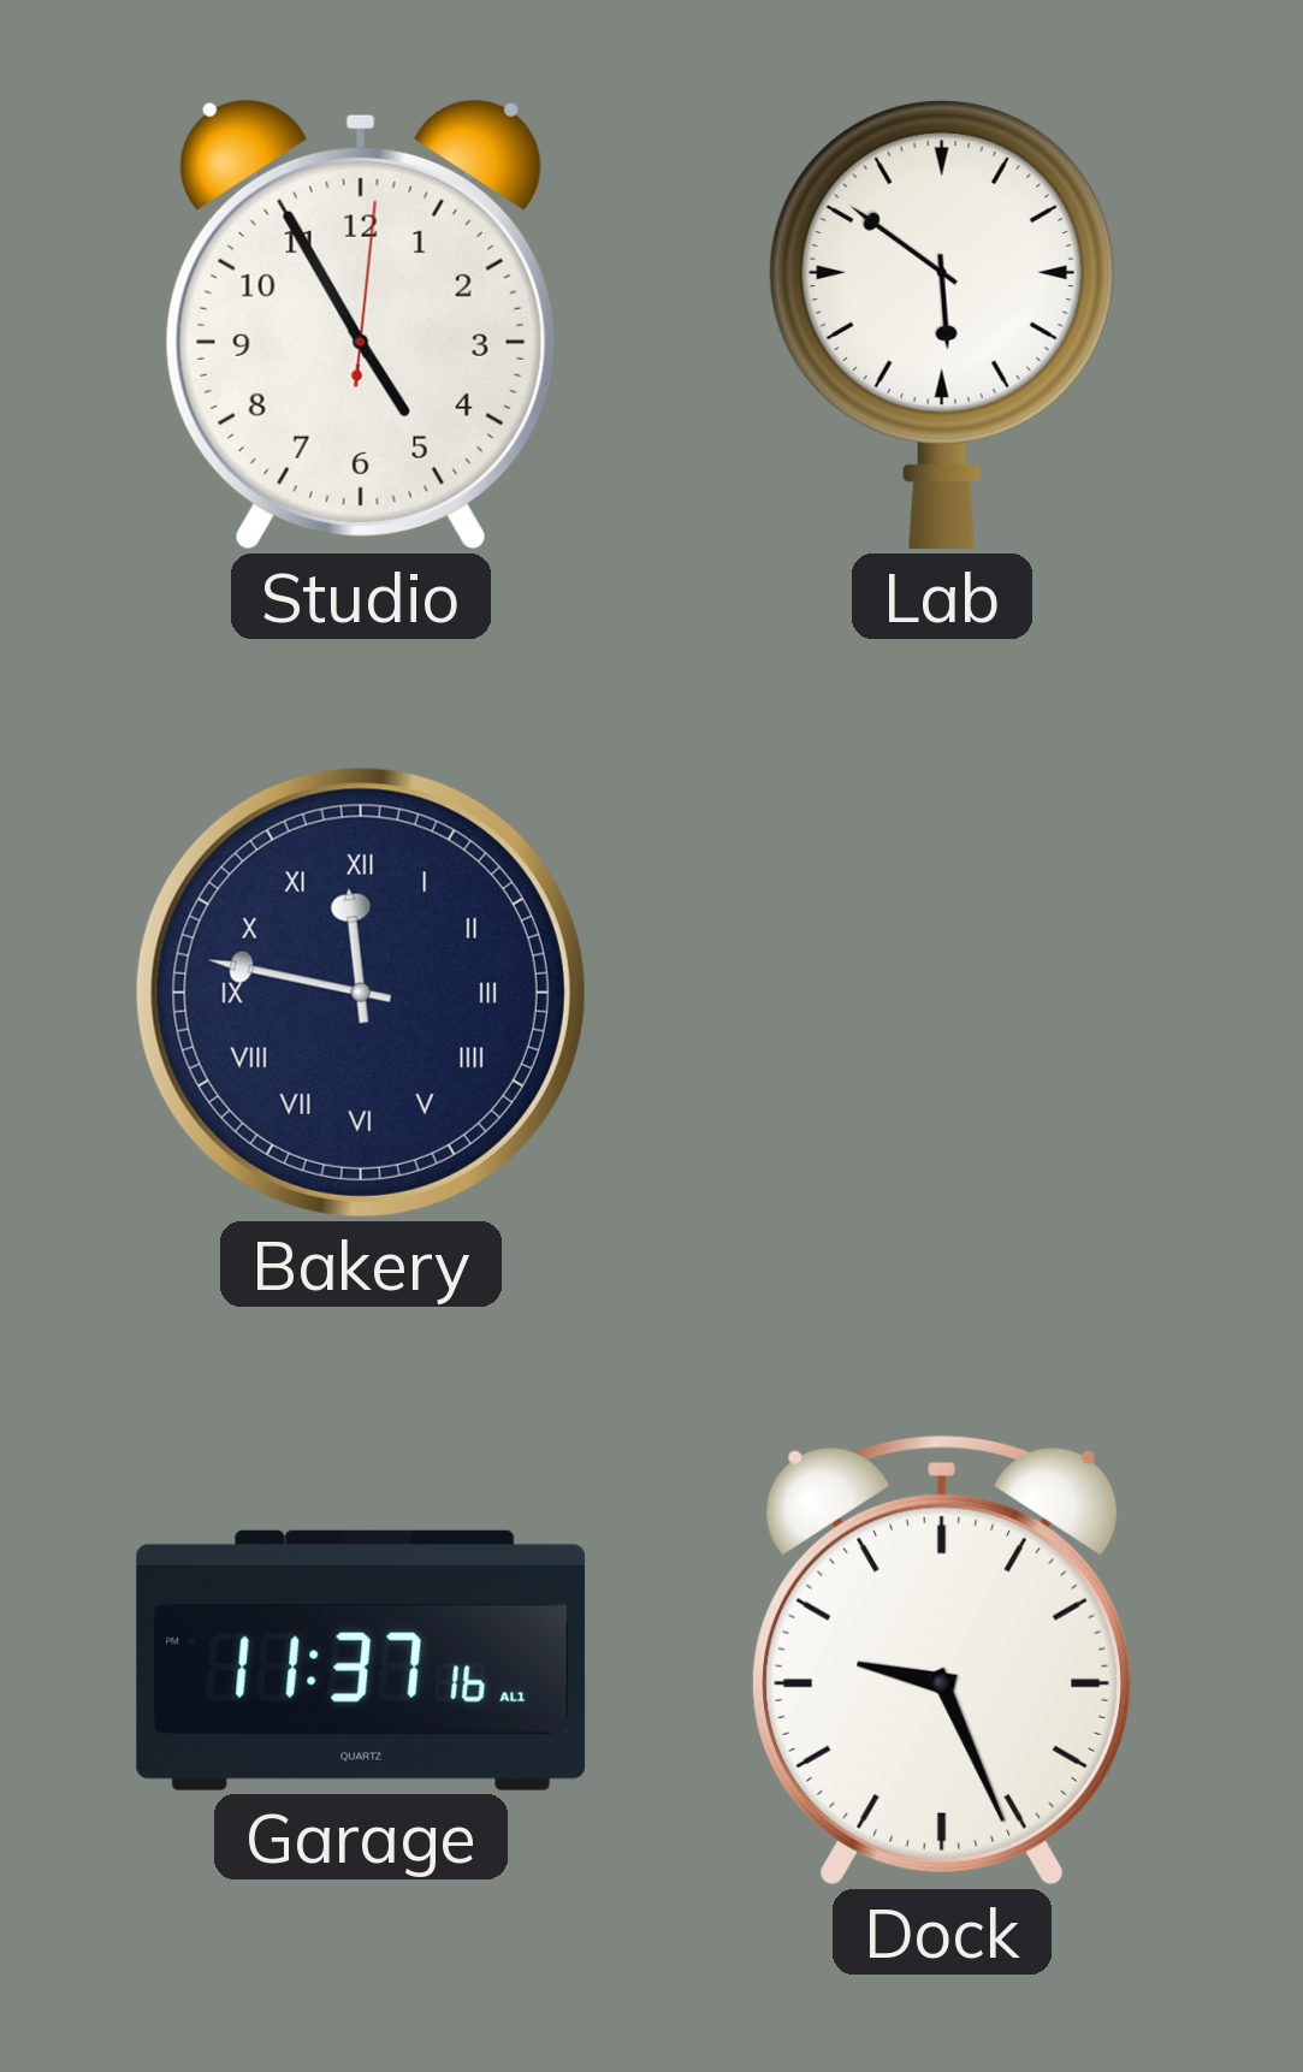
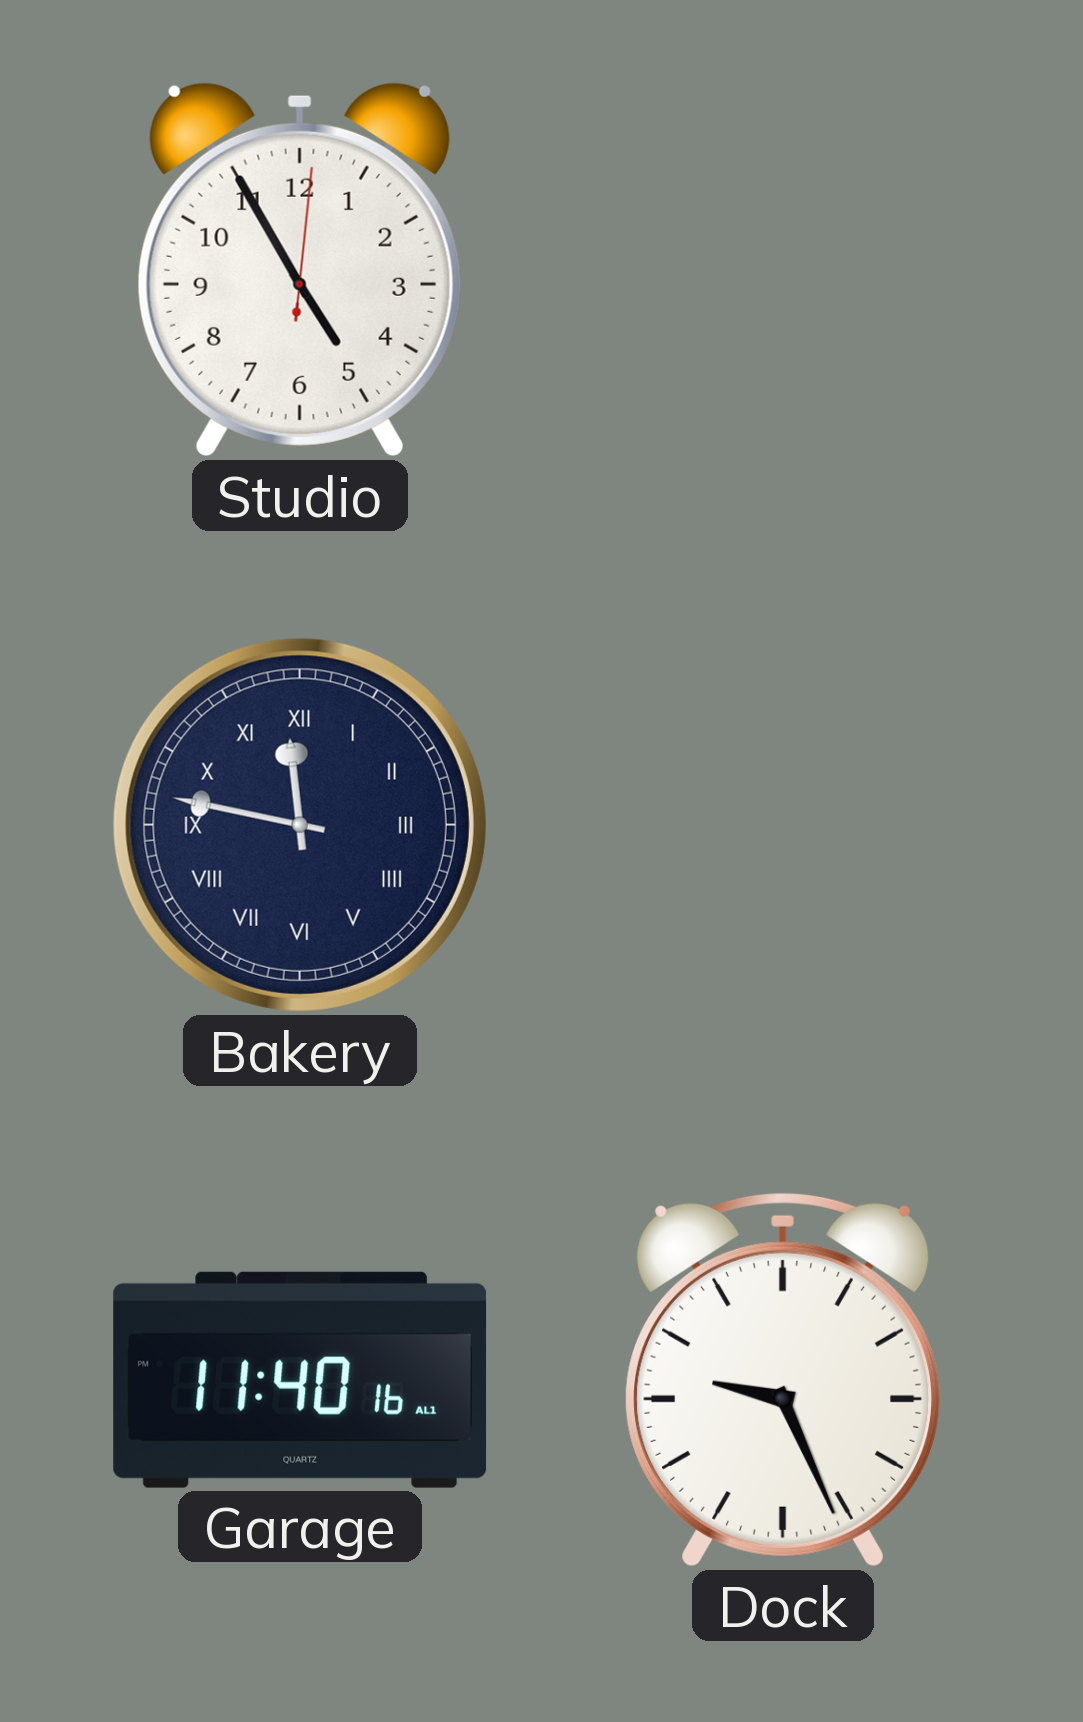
Lab: 5:51 -> none (942, 326)
Garage: 11:37 -> 11:40 (300, 1380)
